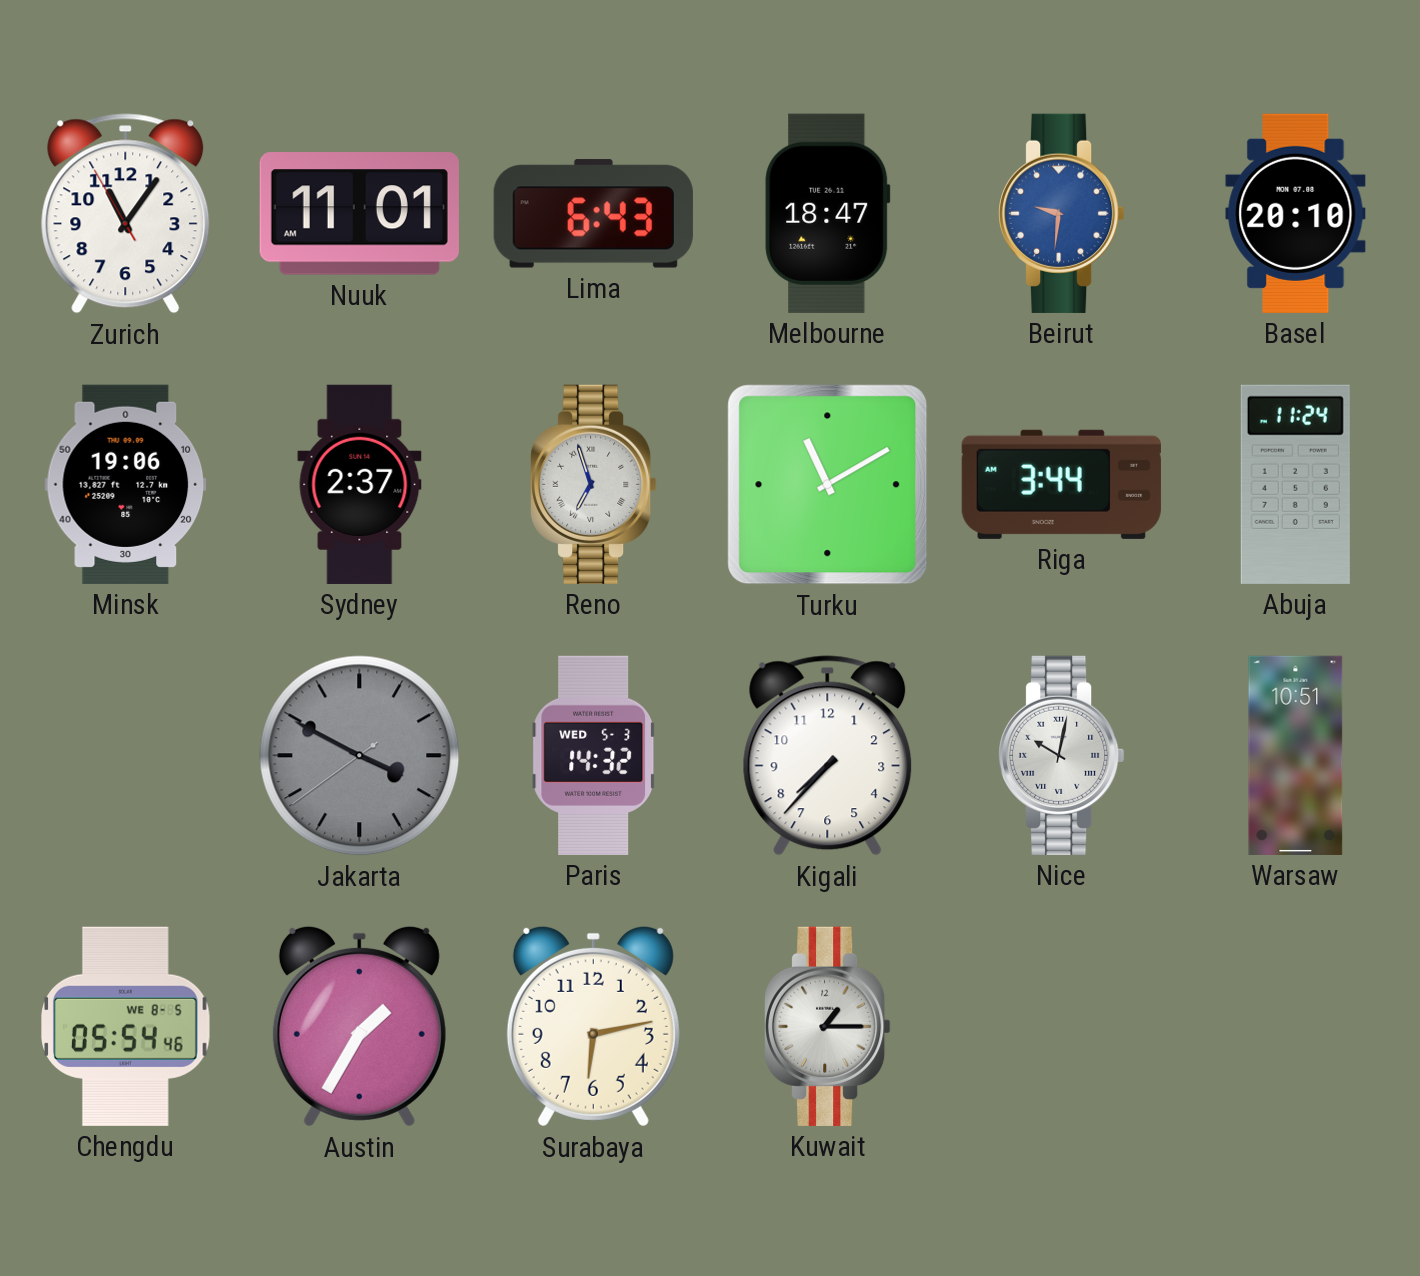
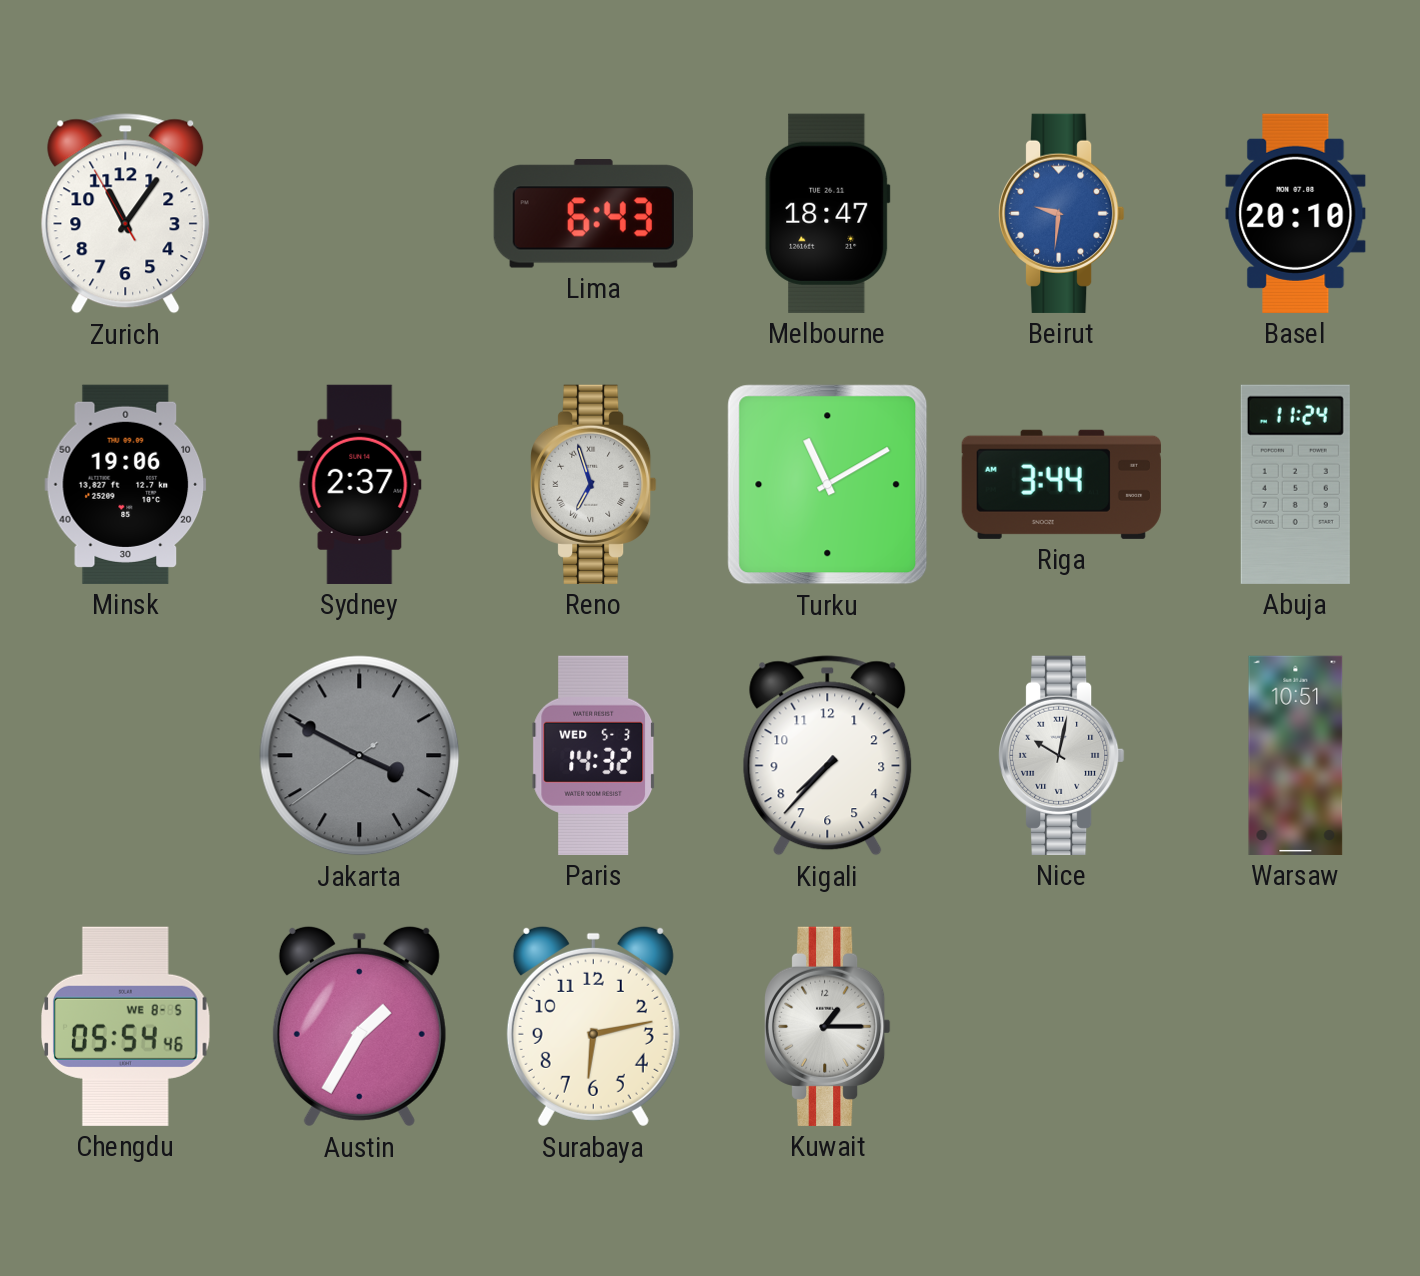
Nuuk: 11:01 -> none (359, 214)
